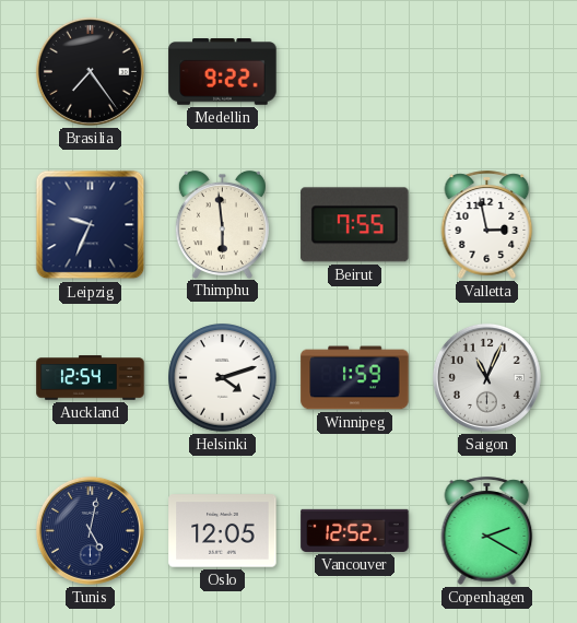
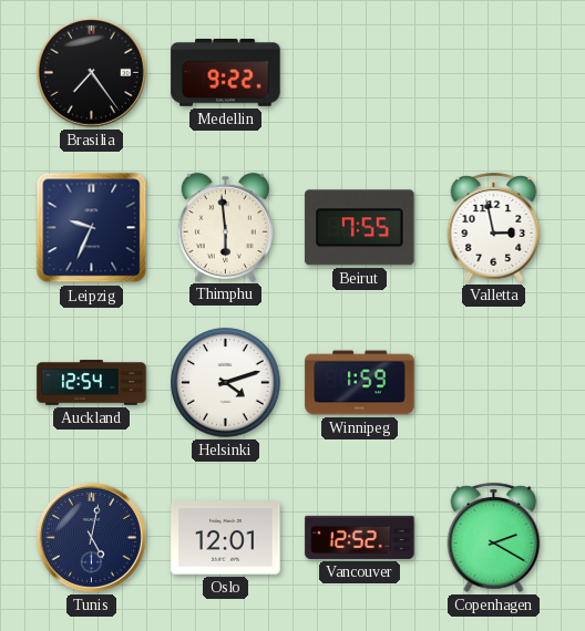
Saigon: 11:04 -> none (486, 377)
Oslo: 12:05 -> 12:01 (226, 538)
